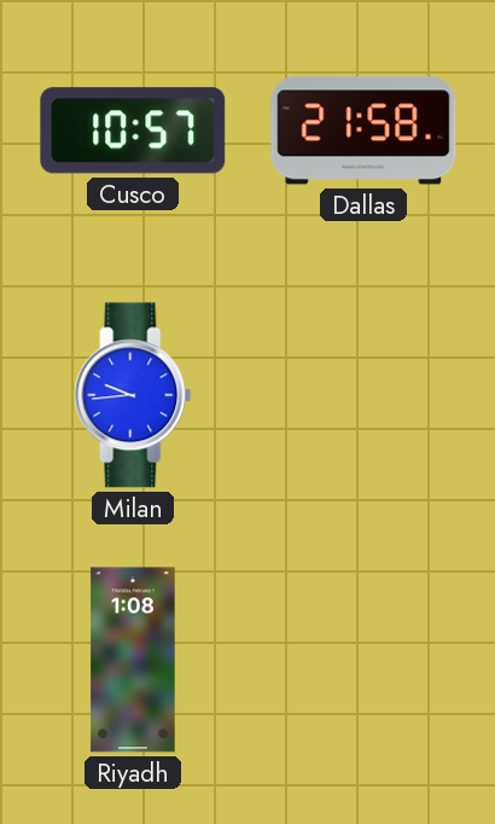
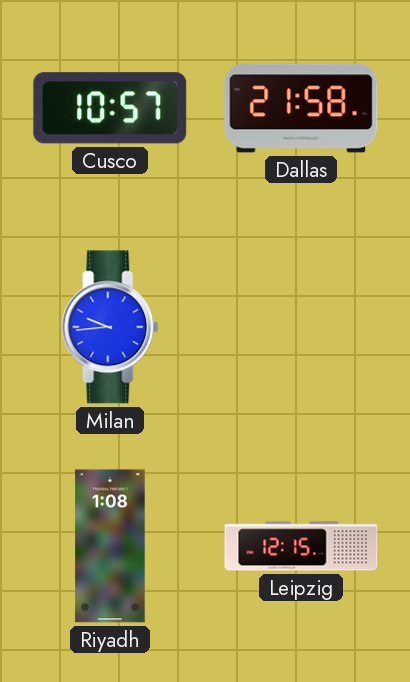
Leipzig: none -> 12:15 (301, 546)
